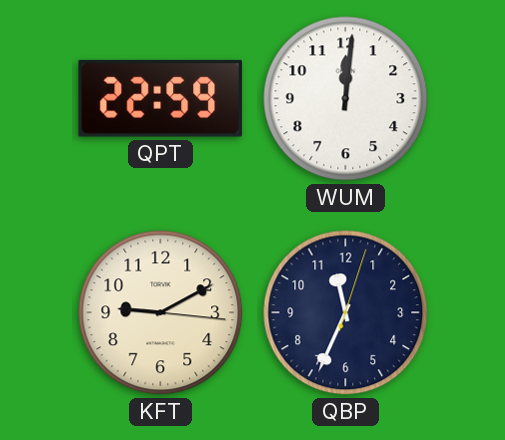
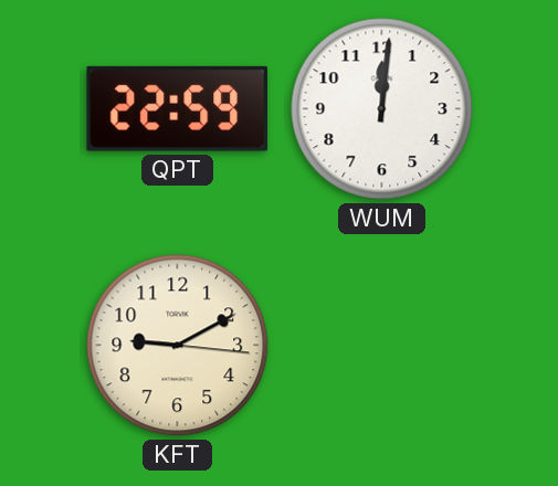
QBP: 11:34 -> none (346, 313)
